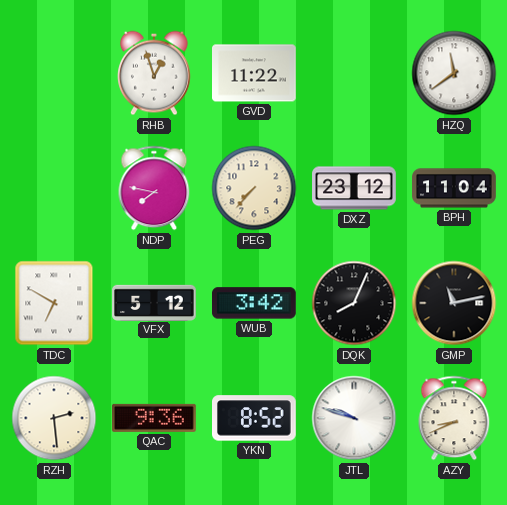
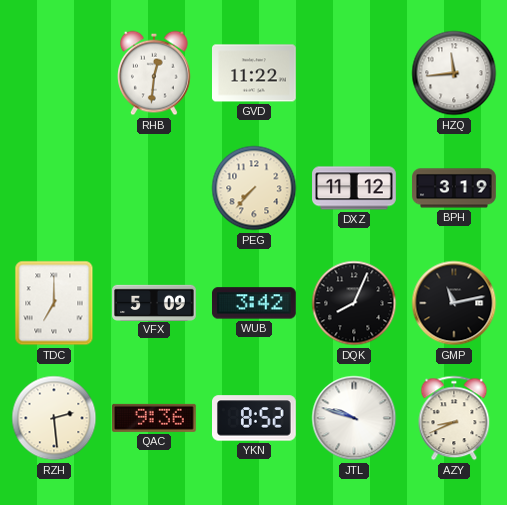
RHB: 12:57 -> 12:31 (155, 73)
HZQ: 11:39 -> 11:44 (454, 73)
NDP: 7:47 -> none (154, 188)
DXZ: 23:12 -> 11:12 (354, 188)
BPH: 11:04 -> 3:19 (454, 188)
TDC: 6:50 -> 7:00 (54, 303)
VFX: 5:12 -> 5:09 (154, 302)
